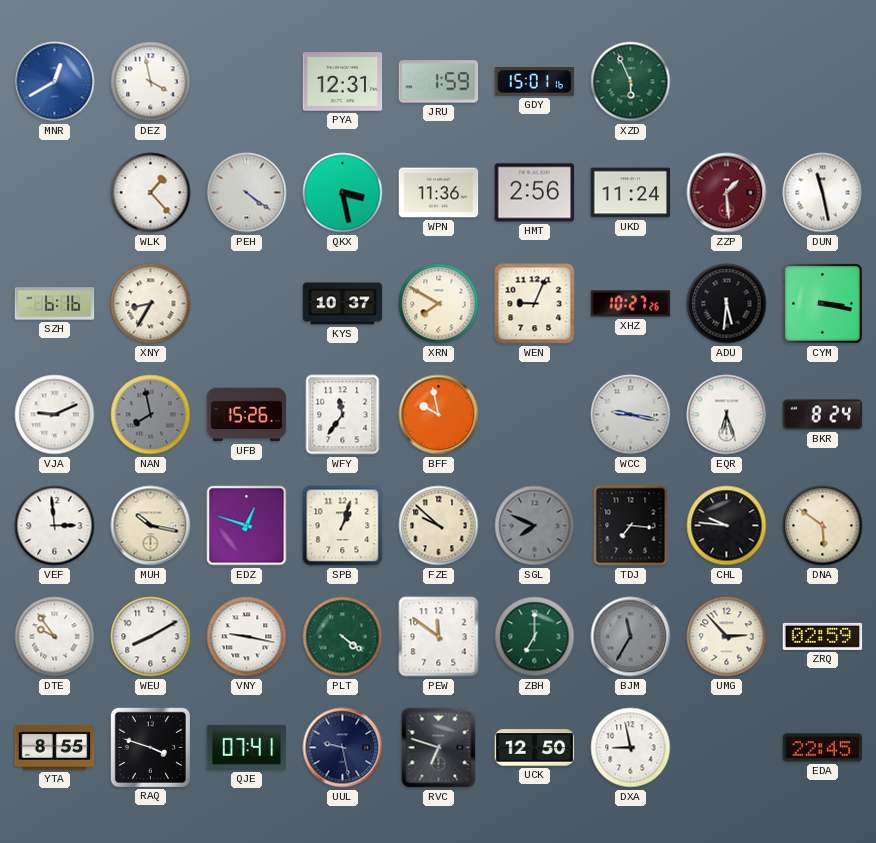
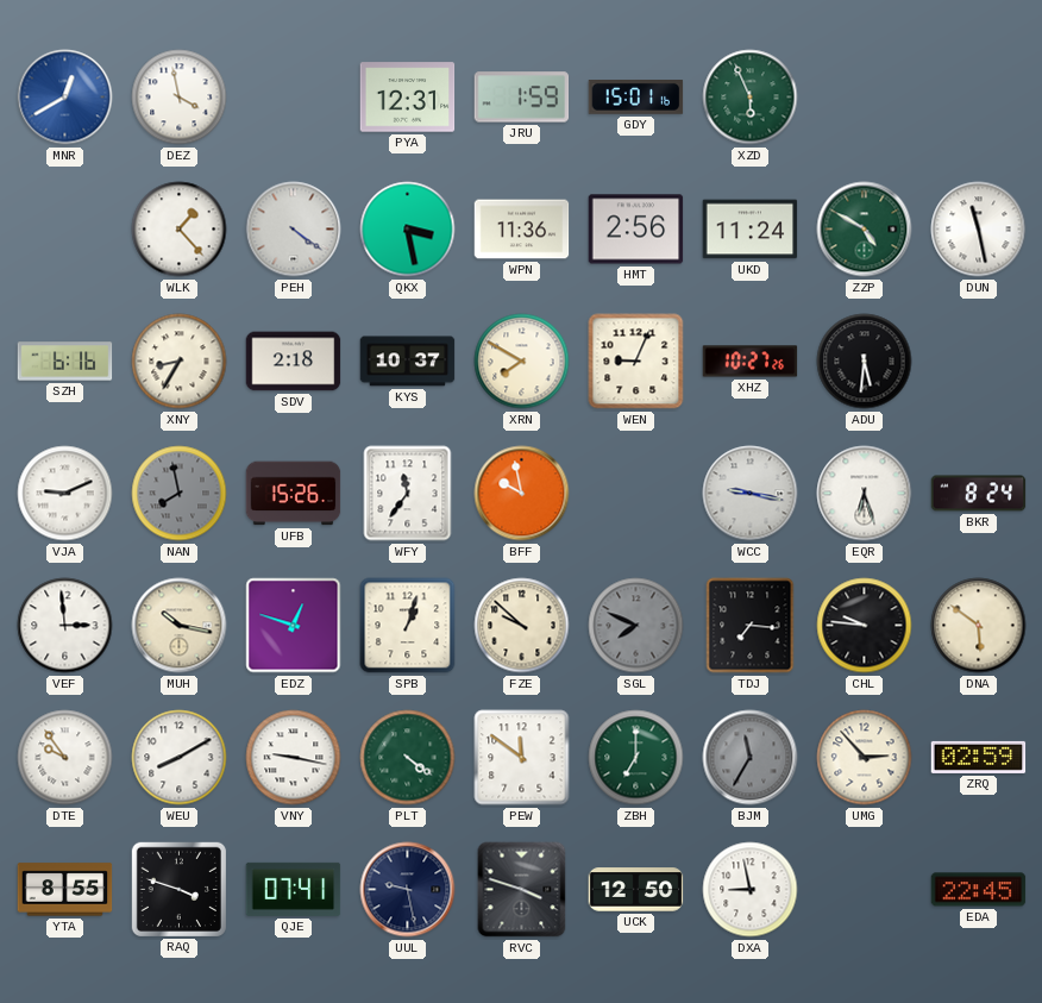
ZZP: 1:29 -> 4:50 (865, 230)
ZZP dial: burgundy -> green (865, 230)
SDV: none -> 2:18 (294, 362)
CYM: 3:17 -> none (823, 304)
RVC: 6:48 -> 3:48 (522, 890)
